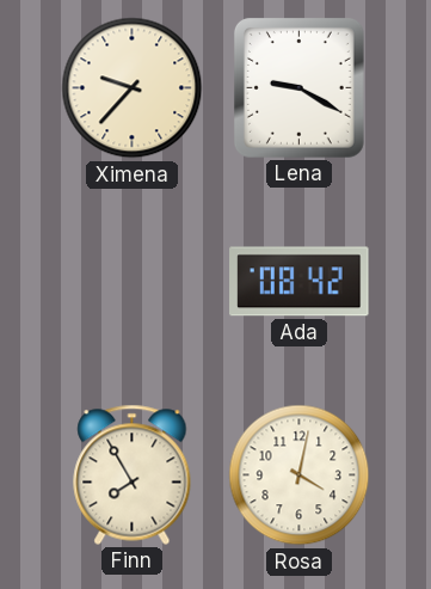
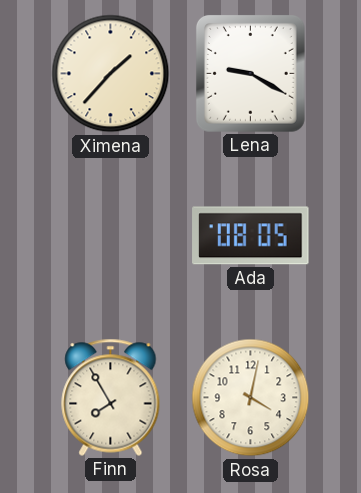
Ximena: 9:37 -> 1:37 (111, 74)
Ada: 08:42 -> 08:05 (251, 236)
